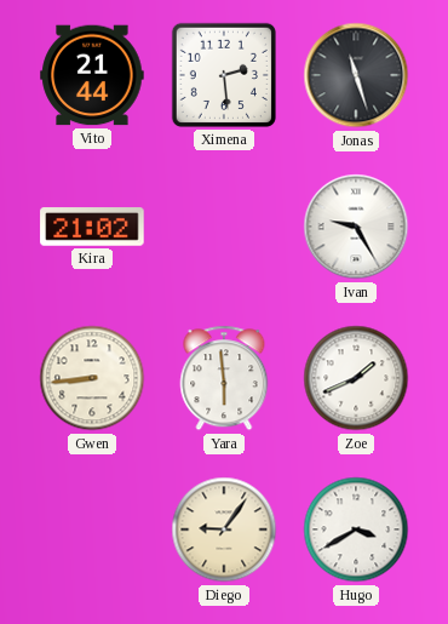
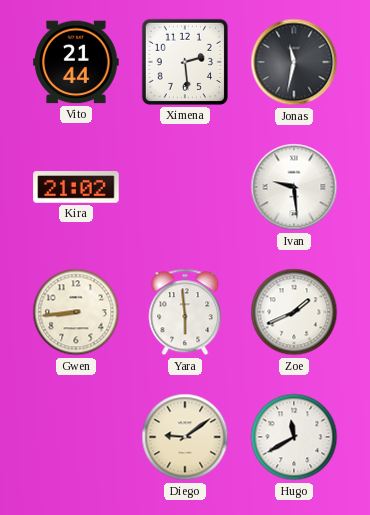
Jonas: 11:27 -> 11:32 (294, 62)
Ivan: 9:25 -> 9:29 (294, 187)
Diego: 9:06 -> 9:09 (185, 437)
Hugo: 3:40 -> 11:40 (294, 437)
